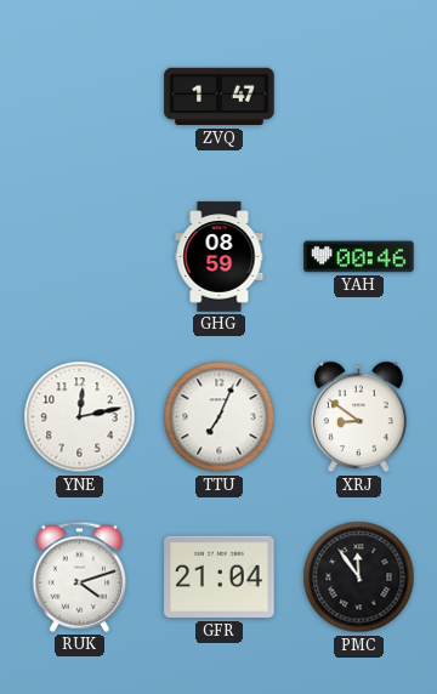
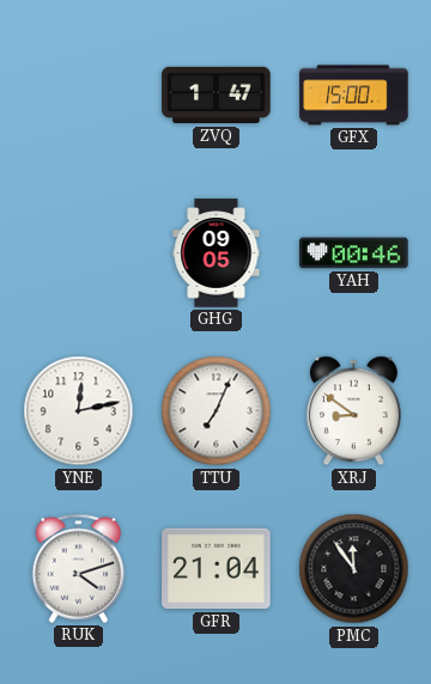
GFX: none -> 15:00 (354, 96)
GHG: 08:59 -> 09:05 (217, 254)
